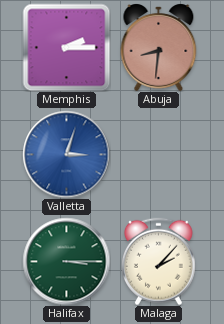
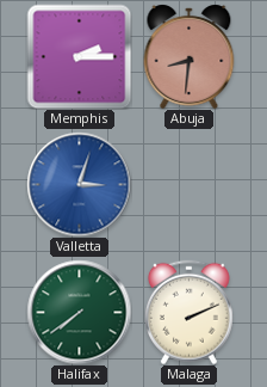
Halifax: 3:15 -> 7:39 (79, 312)
Malaga: 2:07 -> 2:11 (188, 312)
